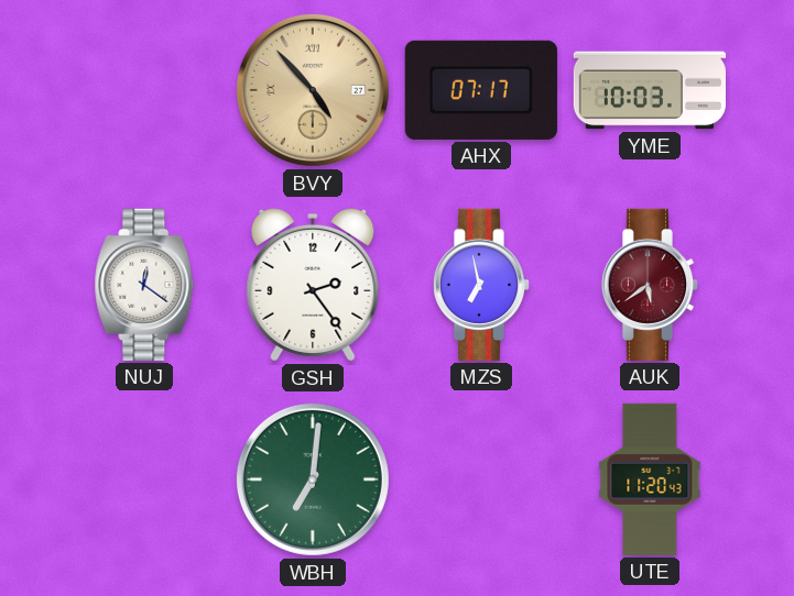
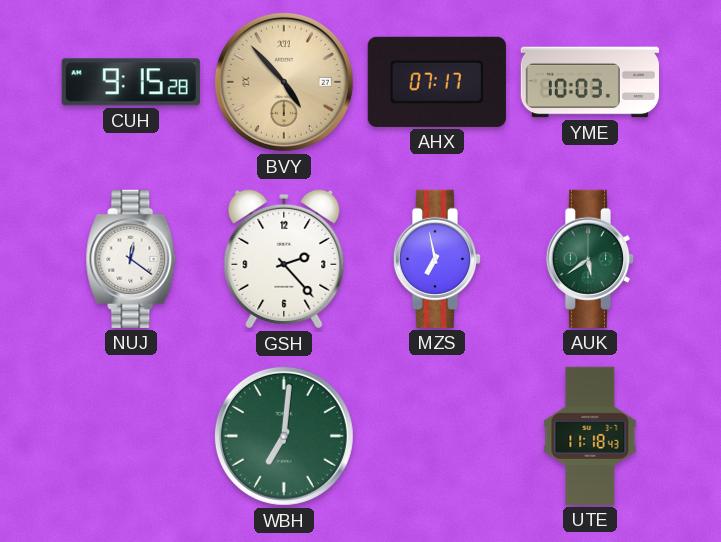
CUH: none -> 9:15 (131, 82)
GSH: 2:24 -> 2:23 (284, 259)
AUK dial: burgundy -> green (590, 259)
UTE: 11:20 -> 11:18 (590, 436)
